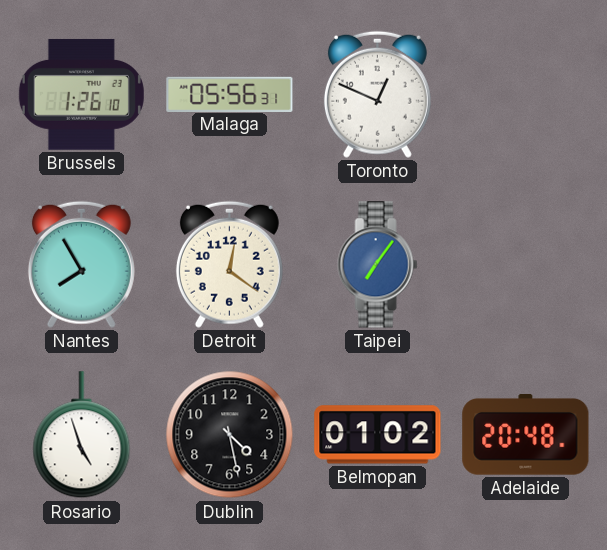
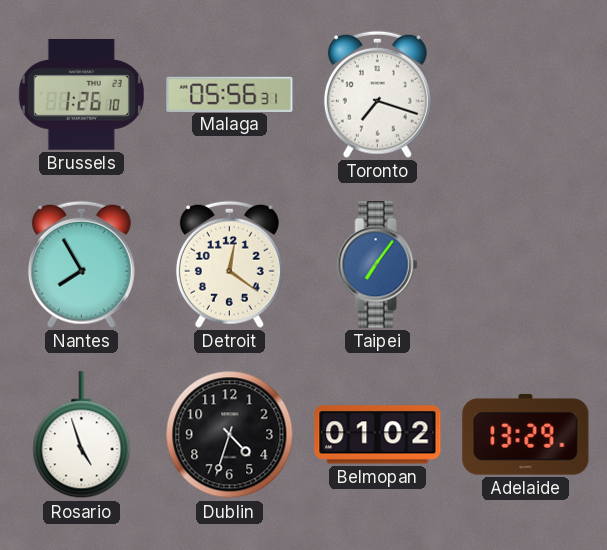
Toronto: 12:49 -> 7:18 (377, 94)
Dublin: 4:28 -> 4:33 (230, 435)
Adelaide: 20:48 -> 13:29 (526, 435)
